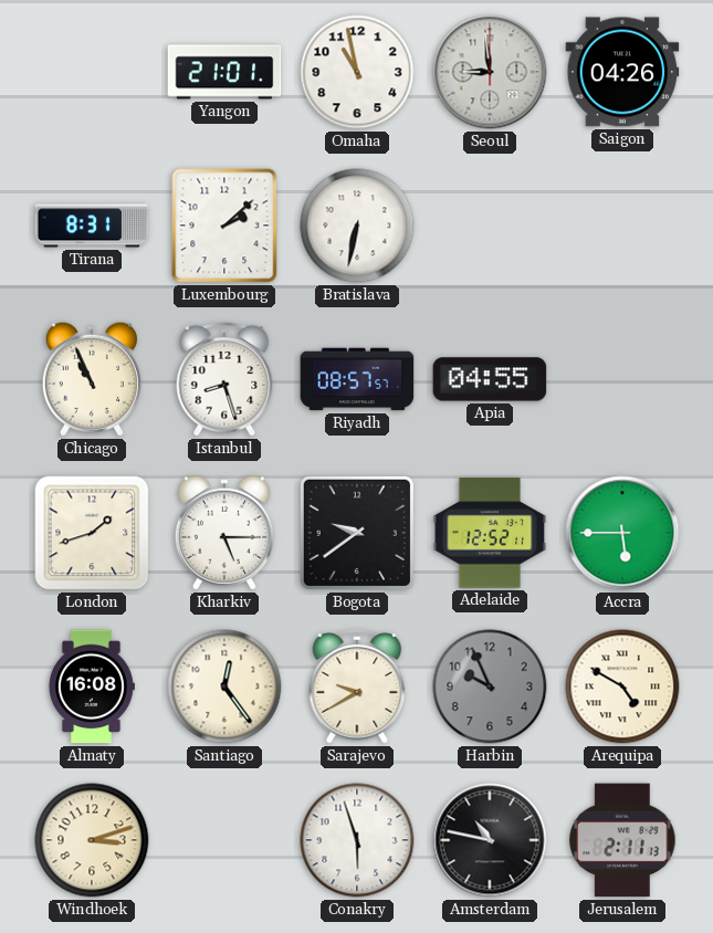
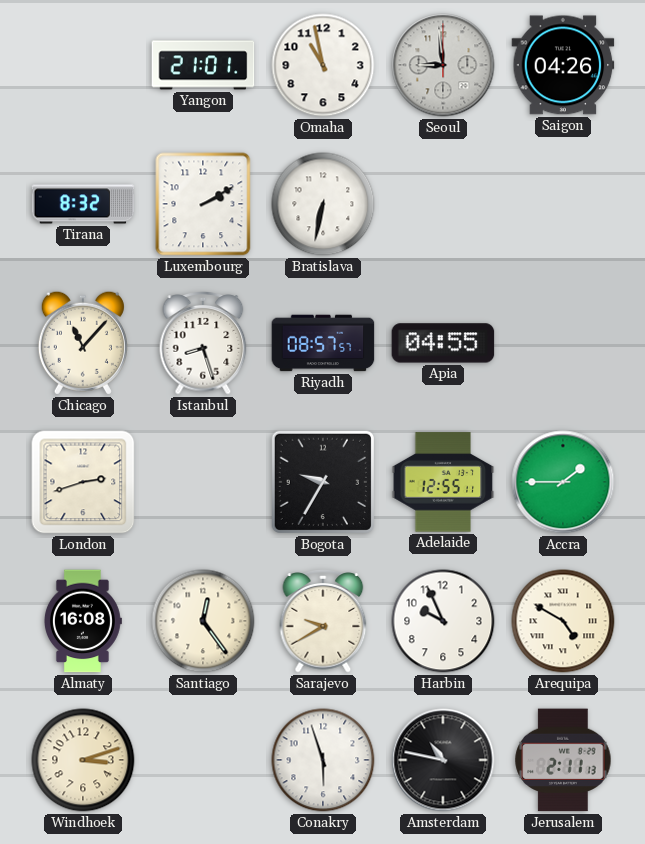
Tirana: 8:31 -> 8:32 (83, 204)
Luxembourg: 2:08 -> 2:10 (203, 204)
Chicago: 10:56 -> 11:07 (83, 343)
London: 1:42 -> 2:42 (83, 482)
Kharkiv: 5:15 -> none (224, 533)
Bogota: 9:39 -> 9:35 (323, 482)
Adelaide: 12:52 -> 12:55 (443, 482)
Accra: 5:45 -> 1:45 (563, 482)
Harbin dial: grey -> white (443, 621)
